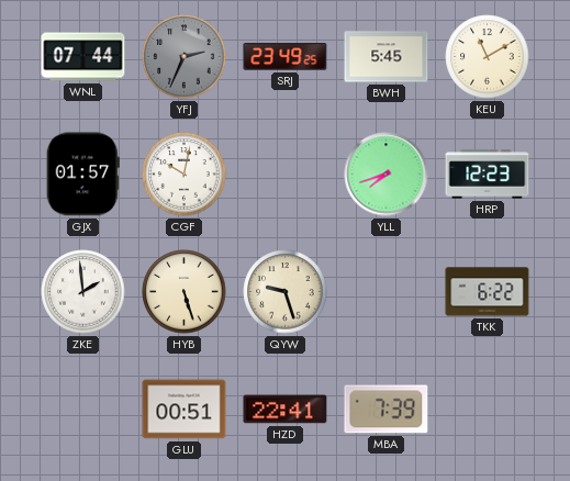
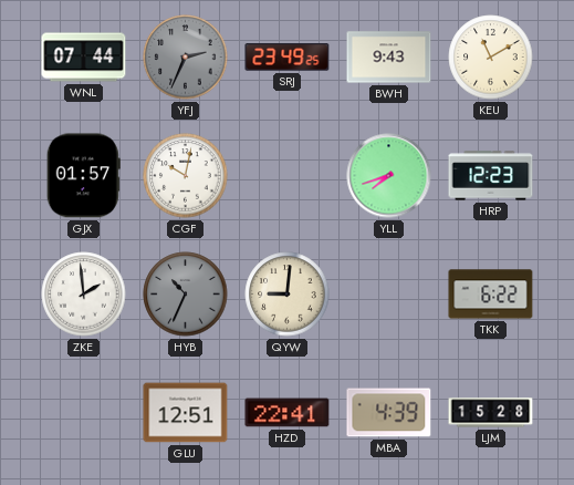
BWH: 5:45 -> 9:43 (389, 58)
HYB: 5:27 -> 10:34 (186, 295)
HYB dial: cream -> grey (186, 295)
QYW: 9:27 -> 9:01 (288, 295)
GLU: 00:51 -> 12:51 (186, 413)
MBA: 7:39 -> 4:39 (389, 413)
LJM: none -> 15:28 (491, 413)
